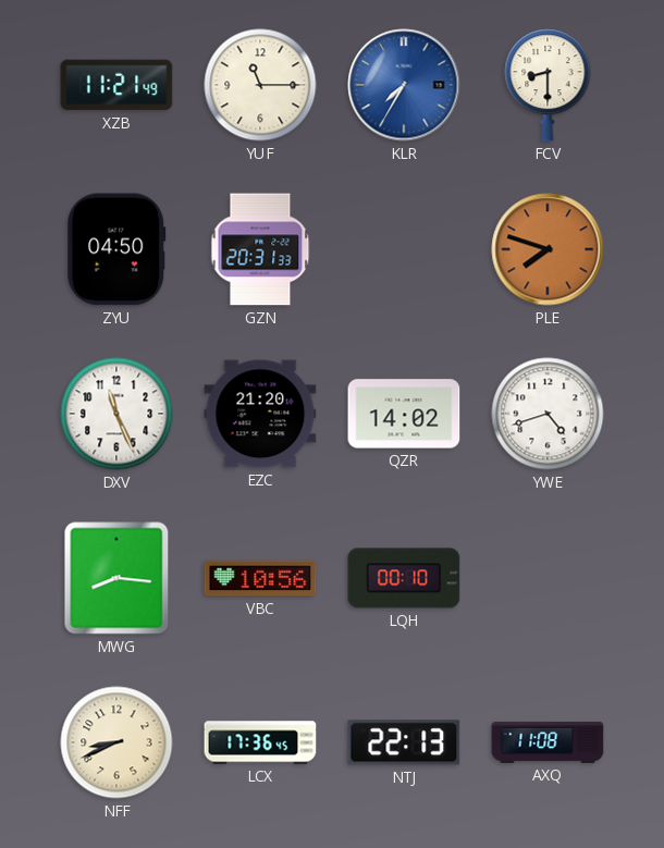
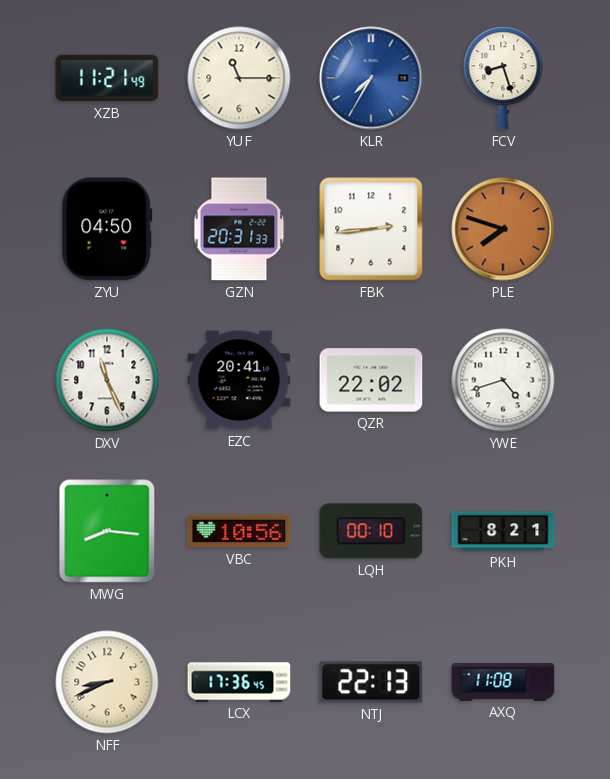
FCV: 8:30 -> 8:27 (503, 78)
FBK: none -> 2:44 (371, 229)
EZC: 21:20 -> 20:41 (239, 380)
QZR: 14:02 -> 22:02 (371, 380)
PKH: none -> 8:21 (503, 531)
